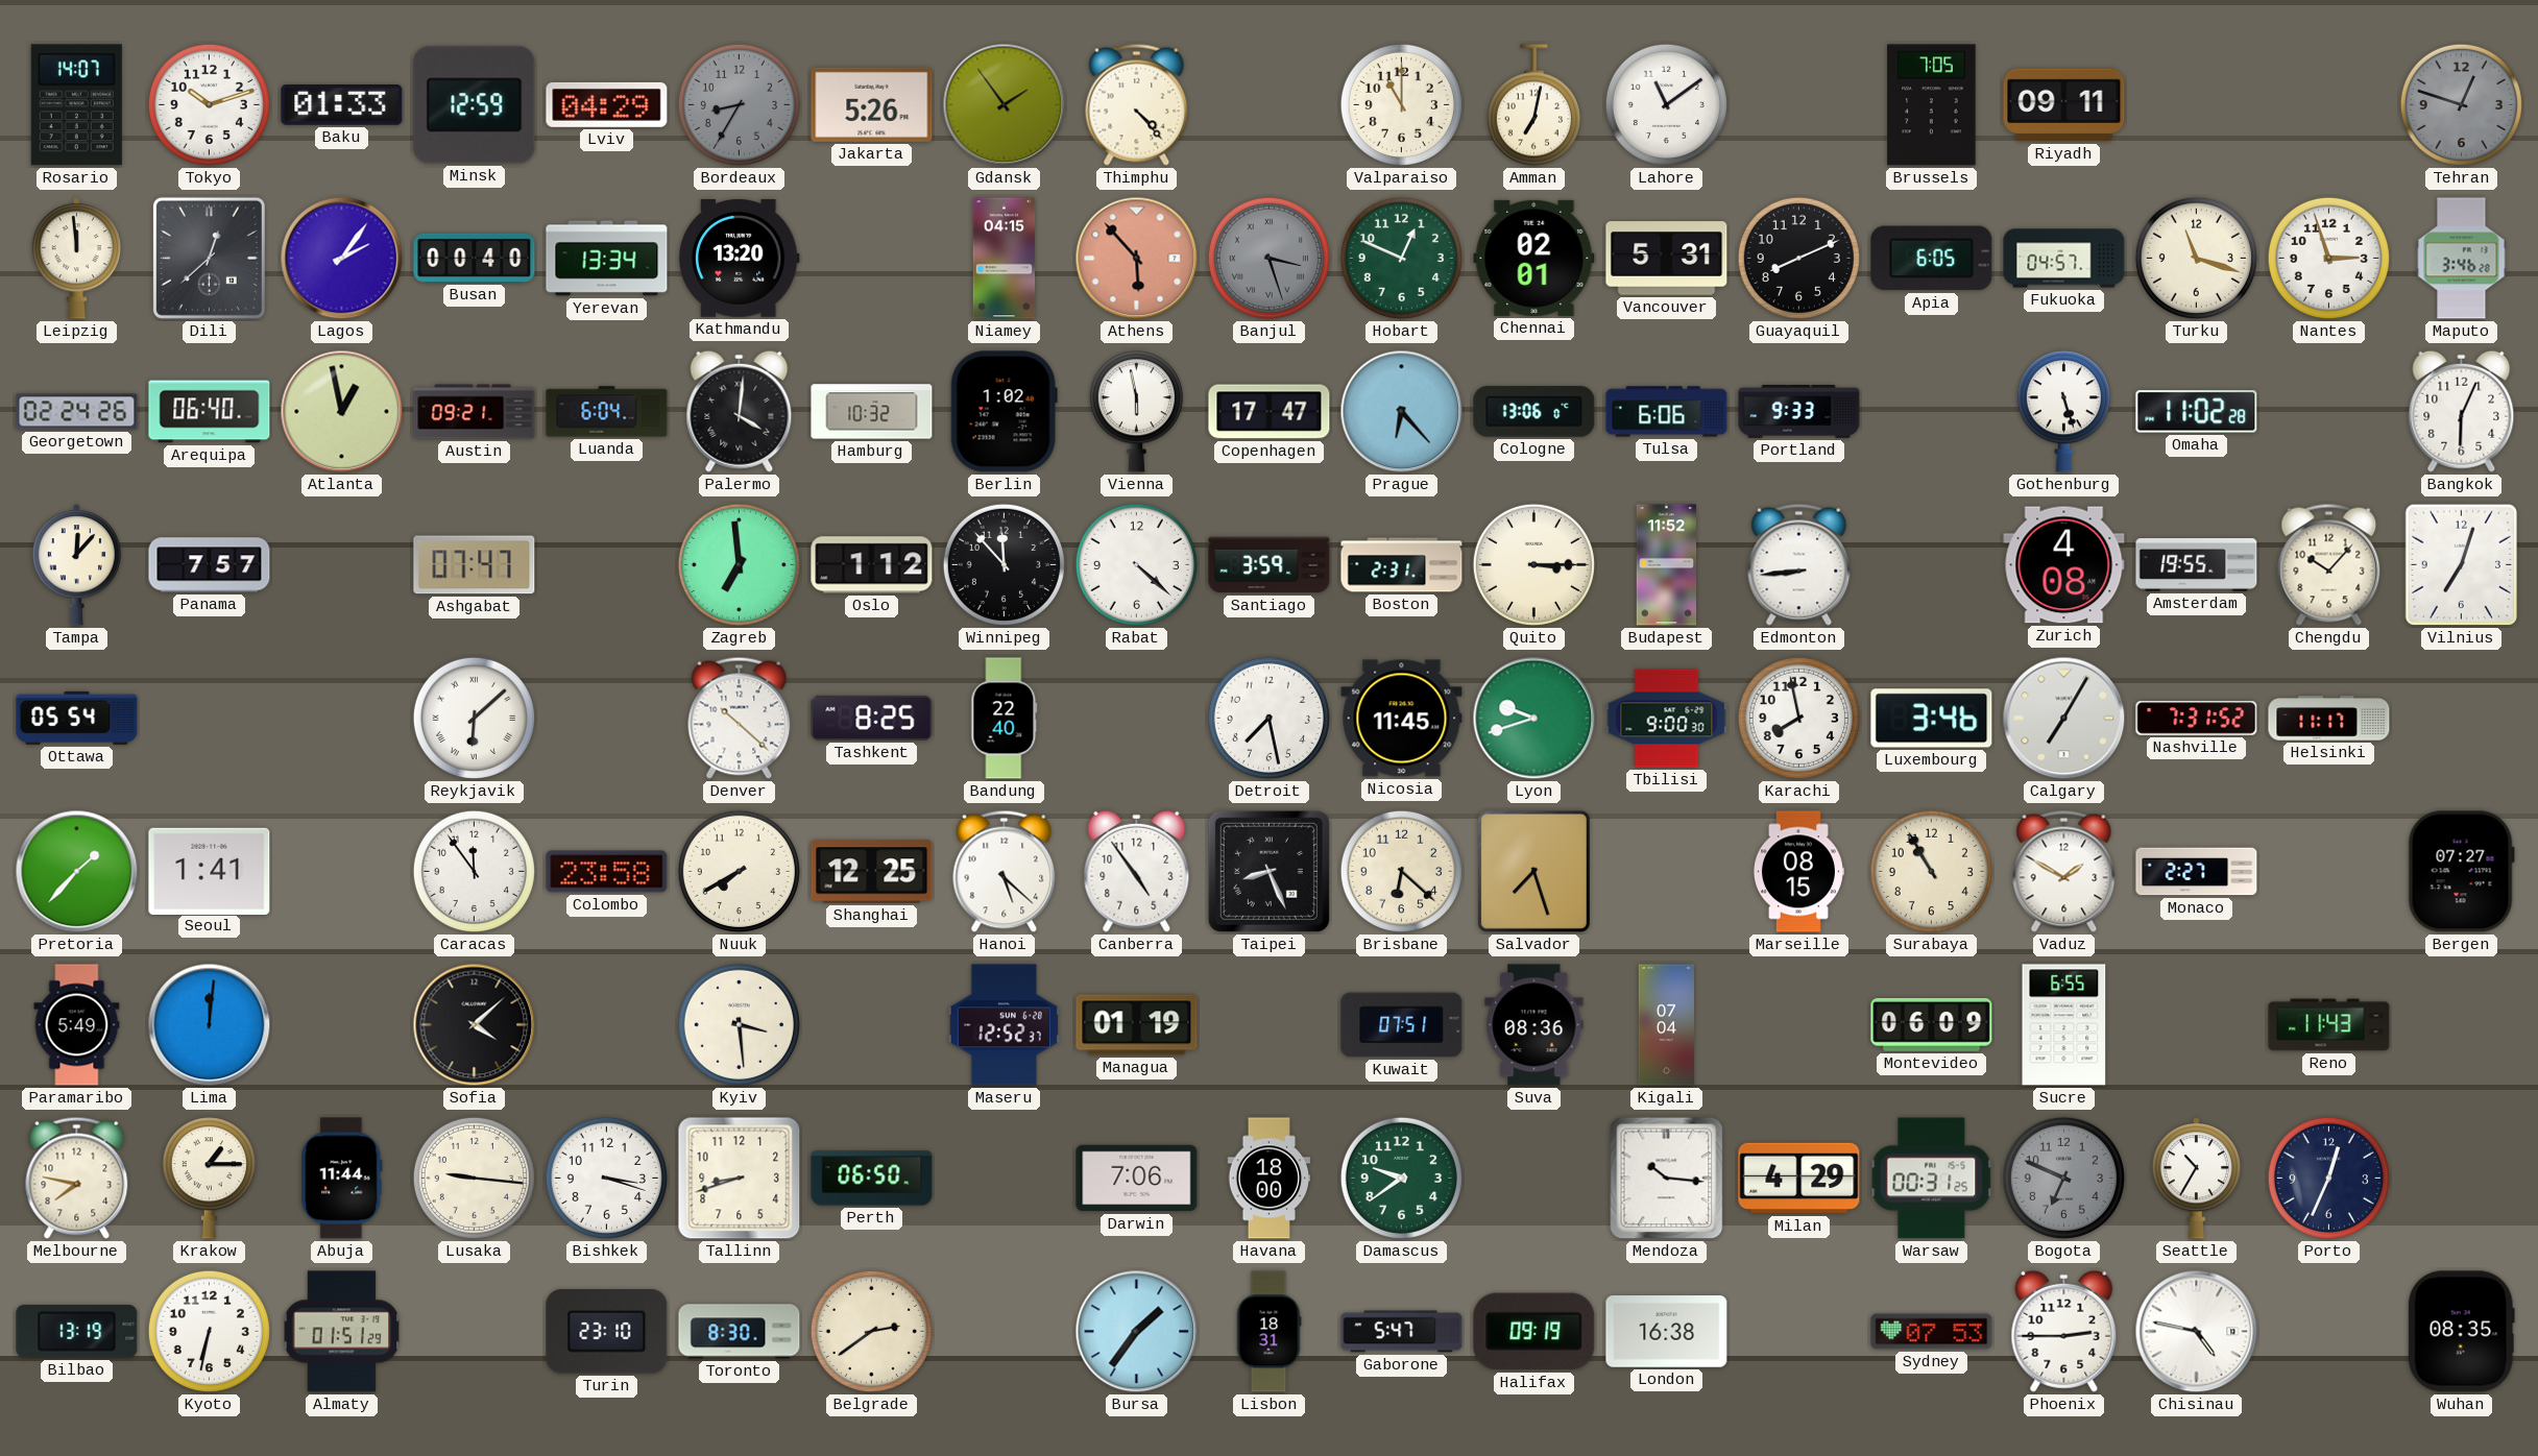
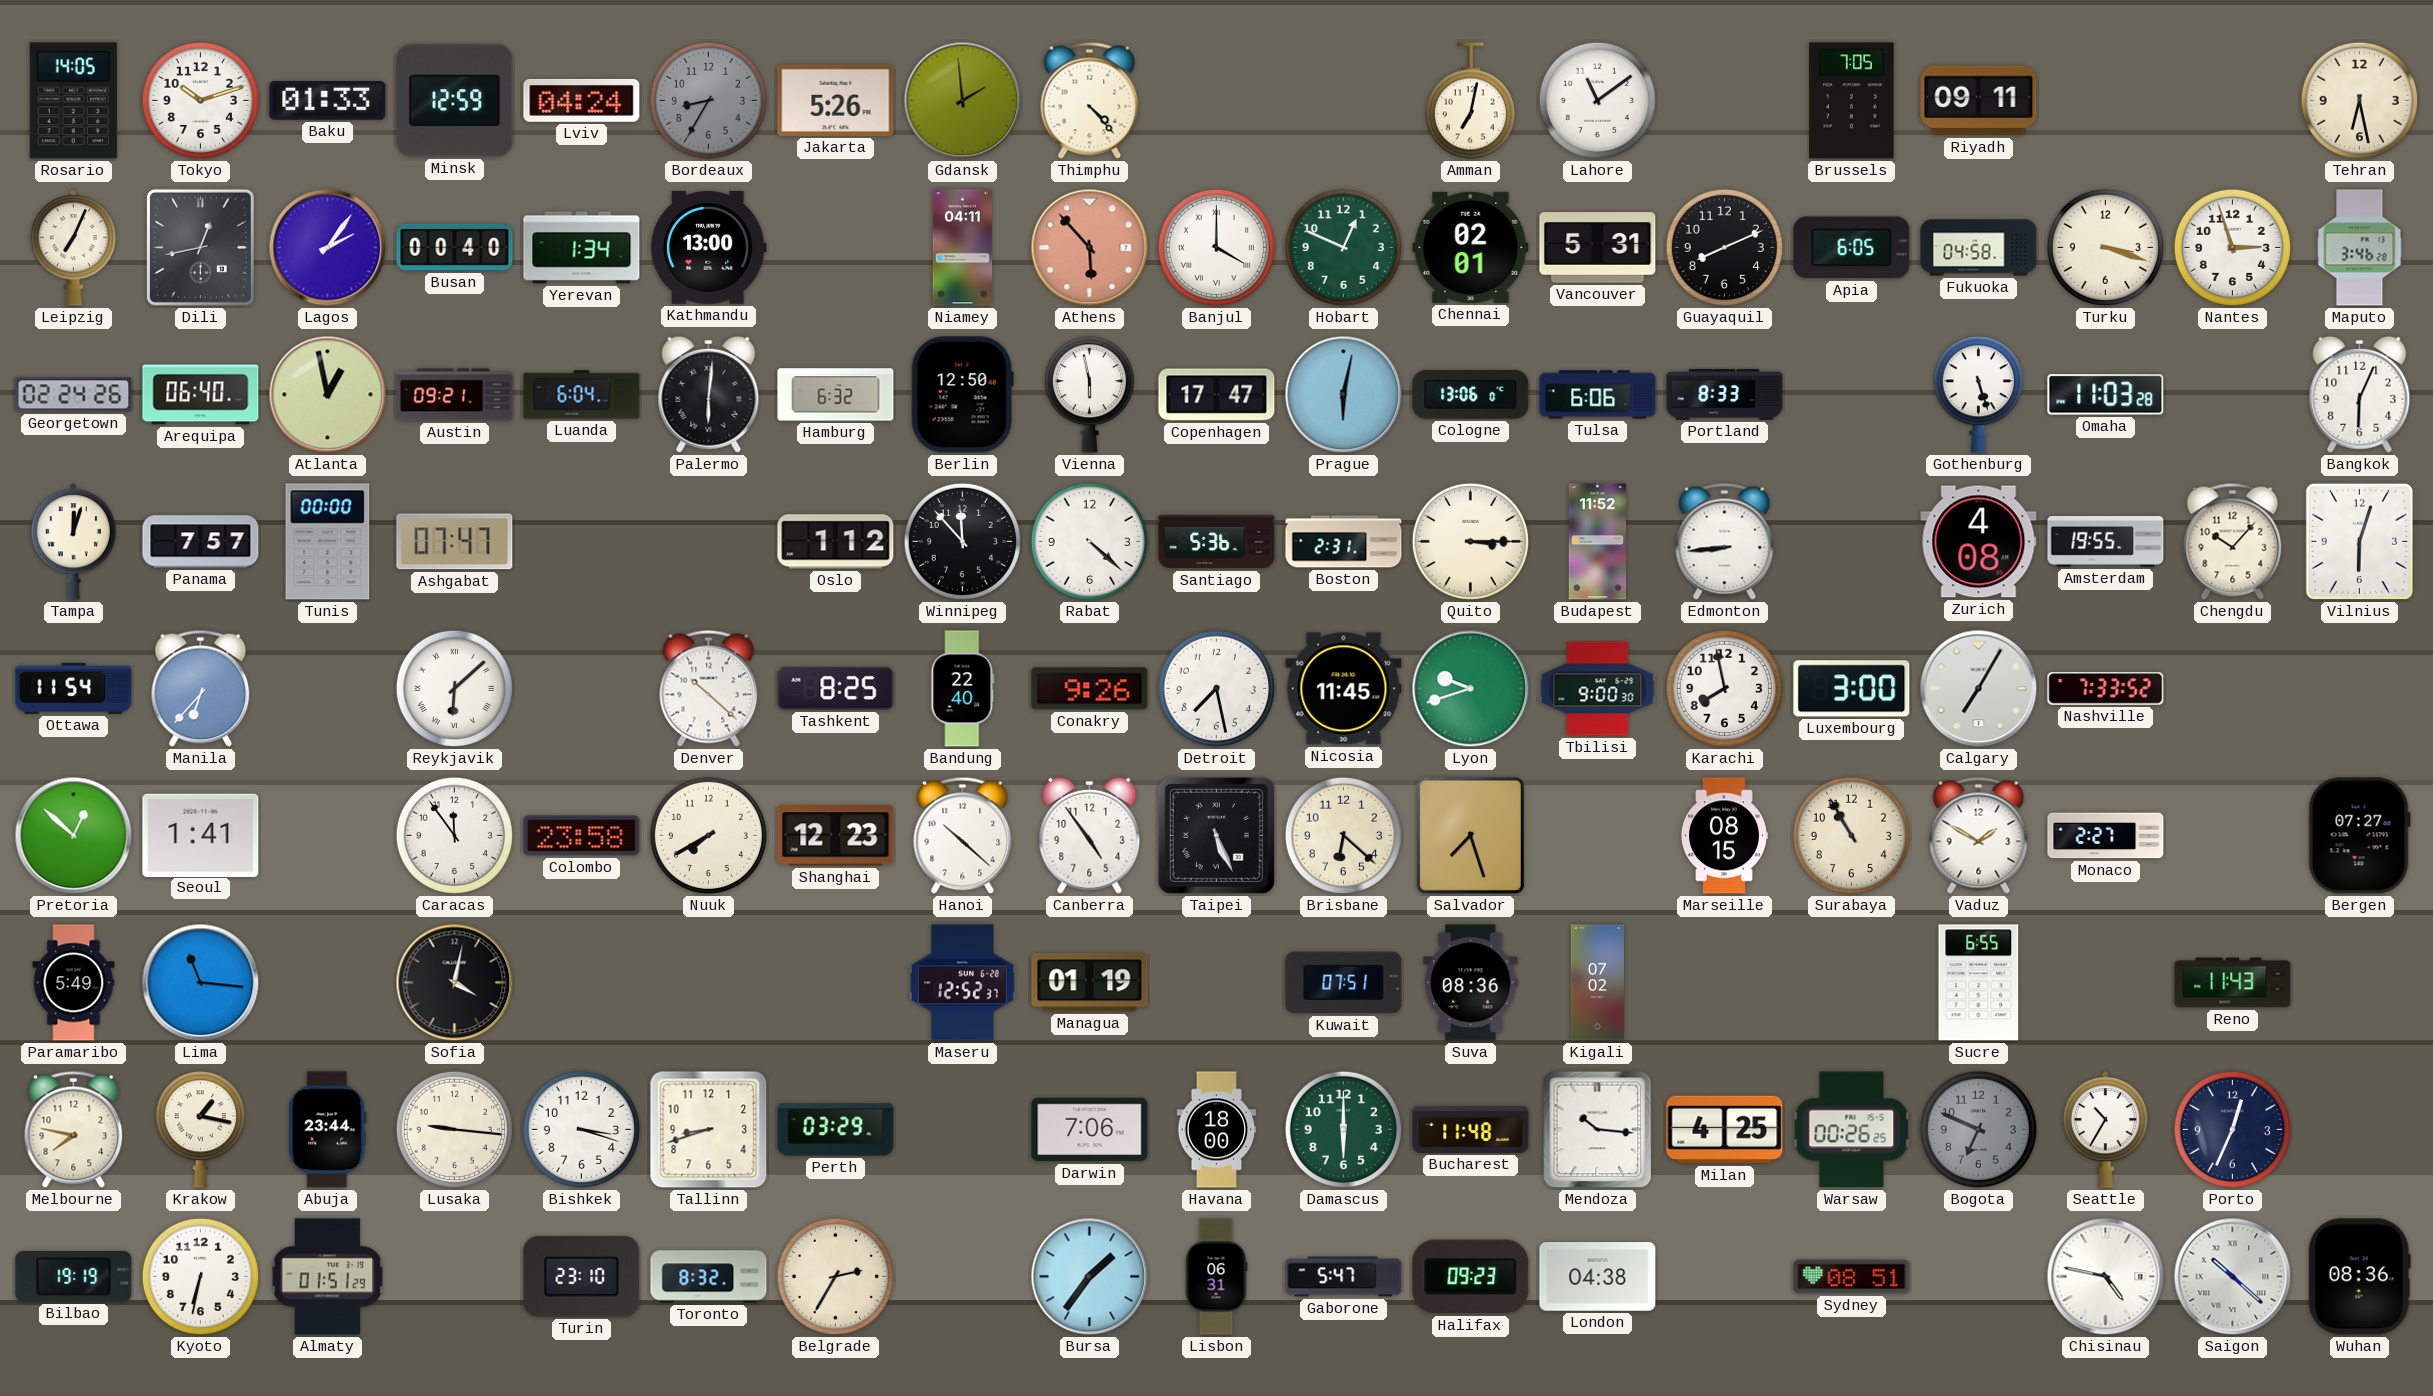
Rosario: 14:07 -> 14:05 (73, 101)
Lviv: 04:29 -> 04:24 (582, 100)
Gdansk: 1:54 -> 1:59 (963, 101)
Valparaiso: 11:00 -> none (1401, 104)
Tehran: 12:48 -> 6:28 (2359, 100)
Tehran dial: grey -> cream (2359, 100)
Leipzig: 11:59 -> 7:04 (73, 248)
Dili: 12:38 -> 12:43 (200, 247)
Yerevan: 13:34 -> 1:34 (582, 248)
Kathmandu: 13:20 -> 13:00 (708, 247)
Niamey: 04:15 -> 04:11 (963, 248)
Banjul: 3:27 -> 4:00 (1216, 247)
Banjul dial: grey -> white (1216, 247)
Fukuoka: 04:57 -> 04:58 (1979, 248)
Turku: 11:18 -> 3:18 (2105, 247)
Palermo: 4:01 -> 6:01 (709, 394)
Hamburg: 10:32 -> 6:32 (836, 395)
Berlin: 1:02 -> 12:50 (962, 395)
Prague: 6:23 -> 6:02 (1344, 395)
Portland: 9:33 -> 8:33 (1725, 394)
Omaha: 11:02 -> 11:03 (2106, 395)
Tampa: 12:07 -> 12:03 (73, 542)
Tunis: none -> 00:00 (328, 542)
Zagreb: 6:59 -> none (739, 564)
Santiago: 3:59 -> 5:36 (1217, 542)
Vilnius: 7:03 -> 6:03 (2359, 542)
Ottawa: 05:54 -> 11:54 (74, 688)
Manila: none -> 6:37 (201, 688)
Conakry: none -> 9:26 (1090, 689)
Luxembourg: 3:46 -> 3:00 (1852, 689)
Nashville: 7:31 -> 7:33 (2106, 689)
Helsinki: 11:17 -> none (2329, 719)
Pretoria: 1:37 -> 12:52 (74, 836)
Shanghai: 12:25 -> 12:23 (836, 836)
Hanoi: 5:22 -> 10:22 (963, 835)
Taipei: 8:26 -> 5:26 (1216, 835)
Lima: 12:01 -> 11:16 (201, 983)
Sofia: 4:08 -> 4:02 (455, 983)
Kyiv: 3:29 -> none (739, 1024)
Kigali: 07:04 -> 07:02 (1597, 983)
Montevideo: 06:09 -> none (1932, 1024)
Krakow: 1:15 -> 1:17 (200, 1130)
Abuja: 11:44 -> 23:44 (328, 1130)
Perth: 06:50 -> 03:29 (836, 1130)
Damascus: 9:39 -> 6:00 (1343, 1129)
Bucharest: none -> 11:48 (1471, 1129)
Milan: 4:29 -> 4:25 (1725, 1130)
Warsaw: 00:31 -> 00:26 (1852, 1130)
Bilbao: 13:19 -> 19:19 (74, 1276)
Toronto: 8:30 -> 8:32 (709, 1277)
Belgrade: 2:39 -> 2:35 (835, 1276)
Lisbon: 18:31 -> 06:31 (1216, 1277)
Halifax: 09:19 -> 09:23 (1471, 1277)
London: 16:38 -> 04:38 (1598, 1277)
Sydney: 07:53 -> 08:51 (1852, 1277)
Phoenix: 2:45 -> none (2064, 1331)
Saigon: none -> 10:22 (2233, 1277)
Wuhan: 08:35 -> 08:36 (2359, 1277)
